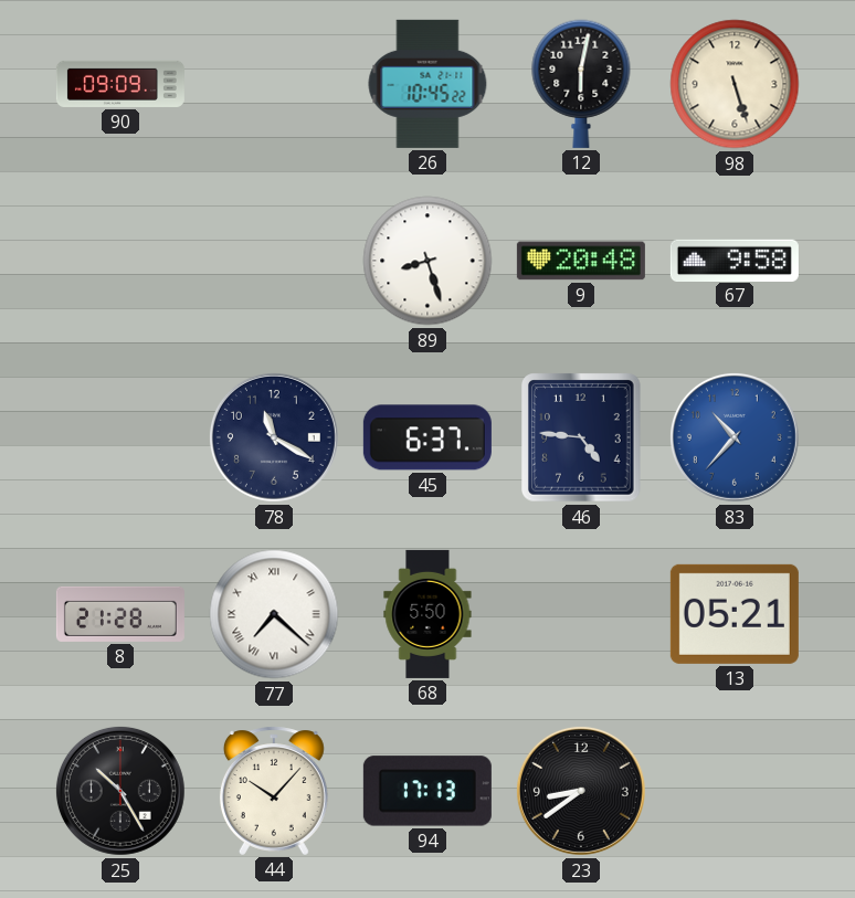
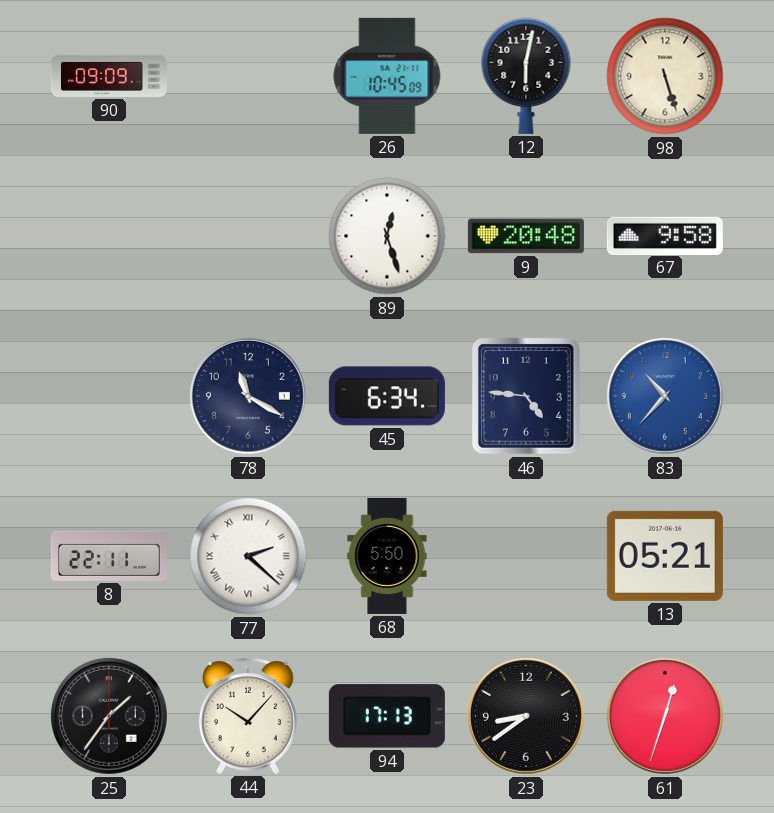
26: 10:45:22 -> 10:45:09 (387, 76)
89: 8:27 -> 12:27 (387, 236)
45: 6:37 -> 6:34 (387, 396)
8: 21:28 -> 22:11 (109, 556)
77: 7:22 -> 2:22 (248, 556)
25: 10:25 -> 1:36 (109, 716)
61: none -> 12:33 (665, 716)
